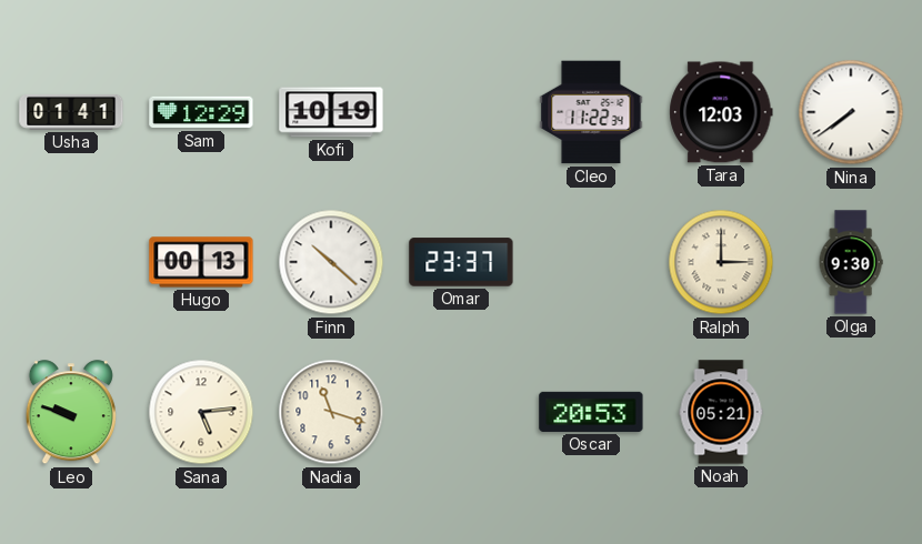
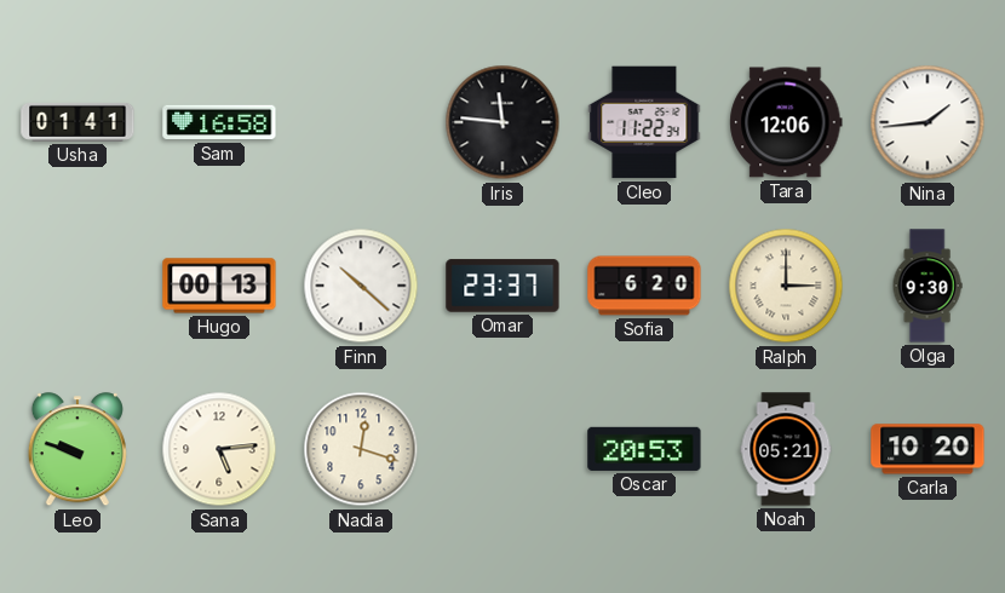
Sam: 12:29 -> 16:58 (219, 122)
Kofi: 10:19 -> none (331, 112)
Iris: none -> 11:46 (502, 122)
Tara: 12:03 -> 12:06 (786, 122)
Nina: 7:39 -> 1:44 (928, 122)
Sofia: none -> 6:20 (644, 286)
Nadia: 11:18 -> 12:18 (361, 449)
Carla: none -> 10:20 (928, 449)
